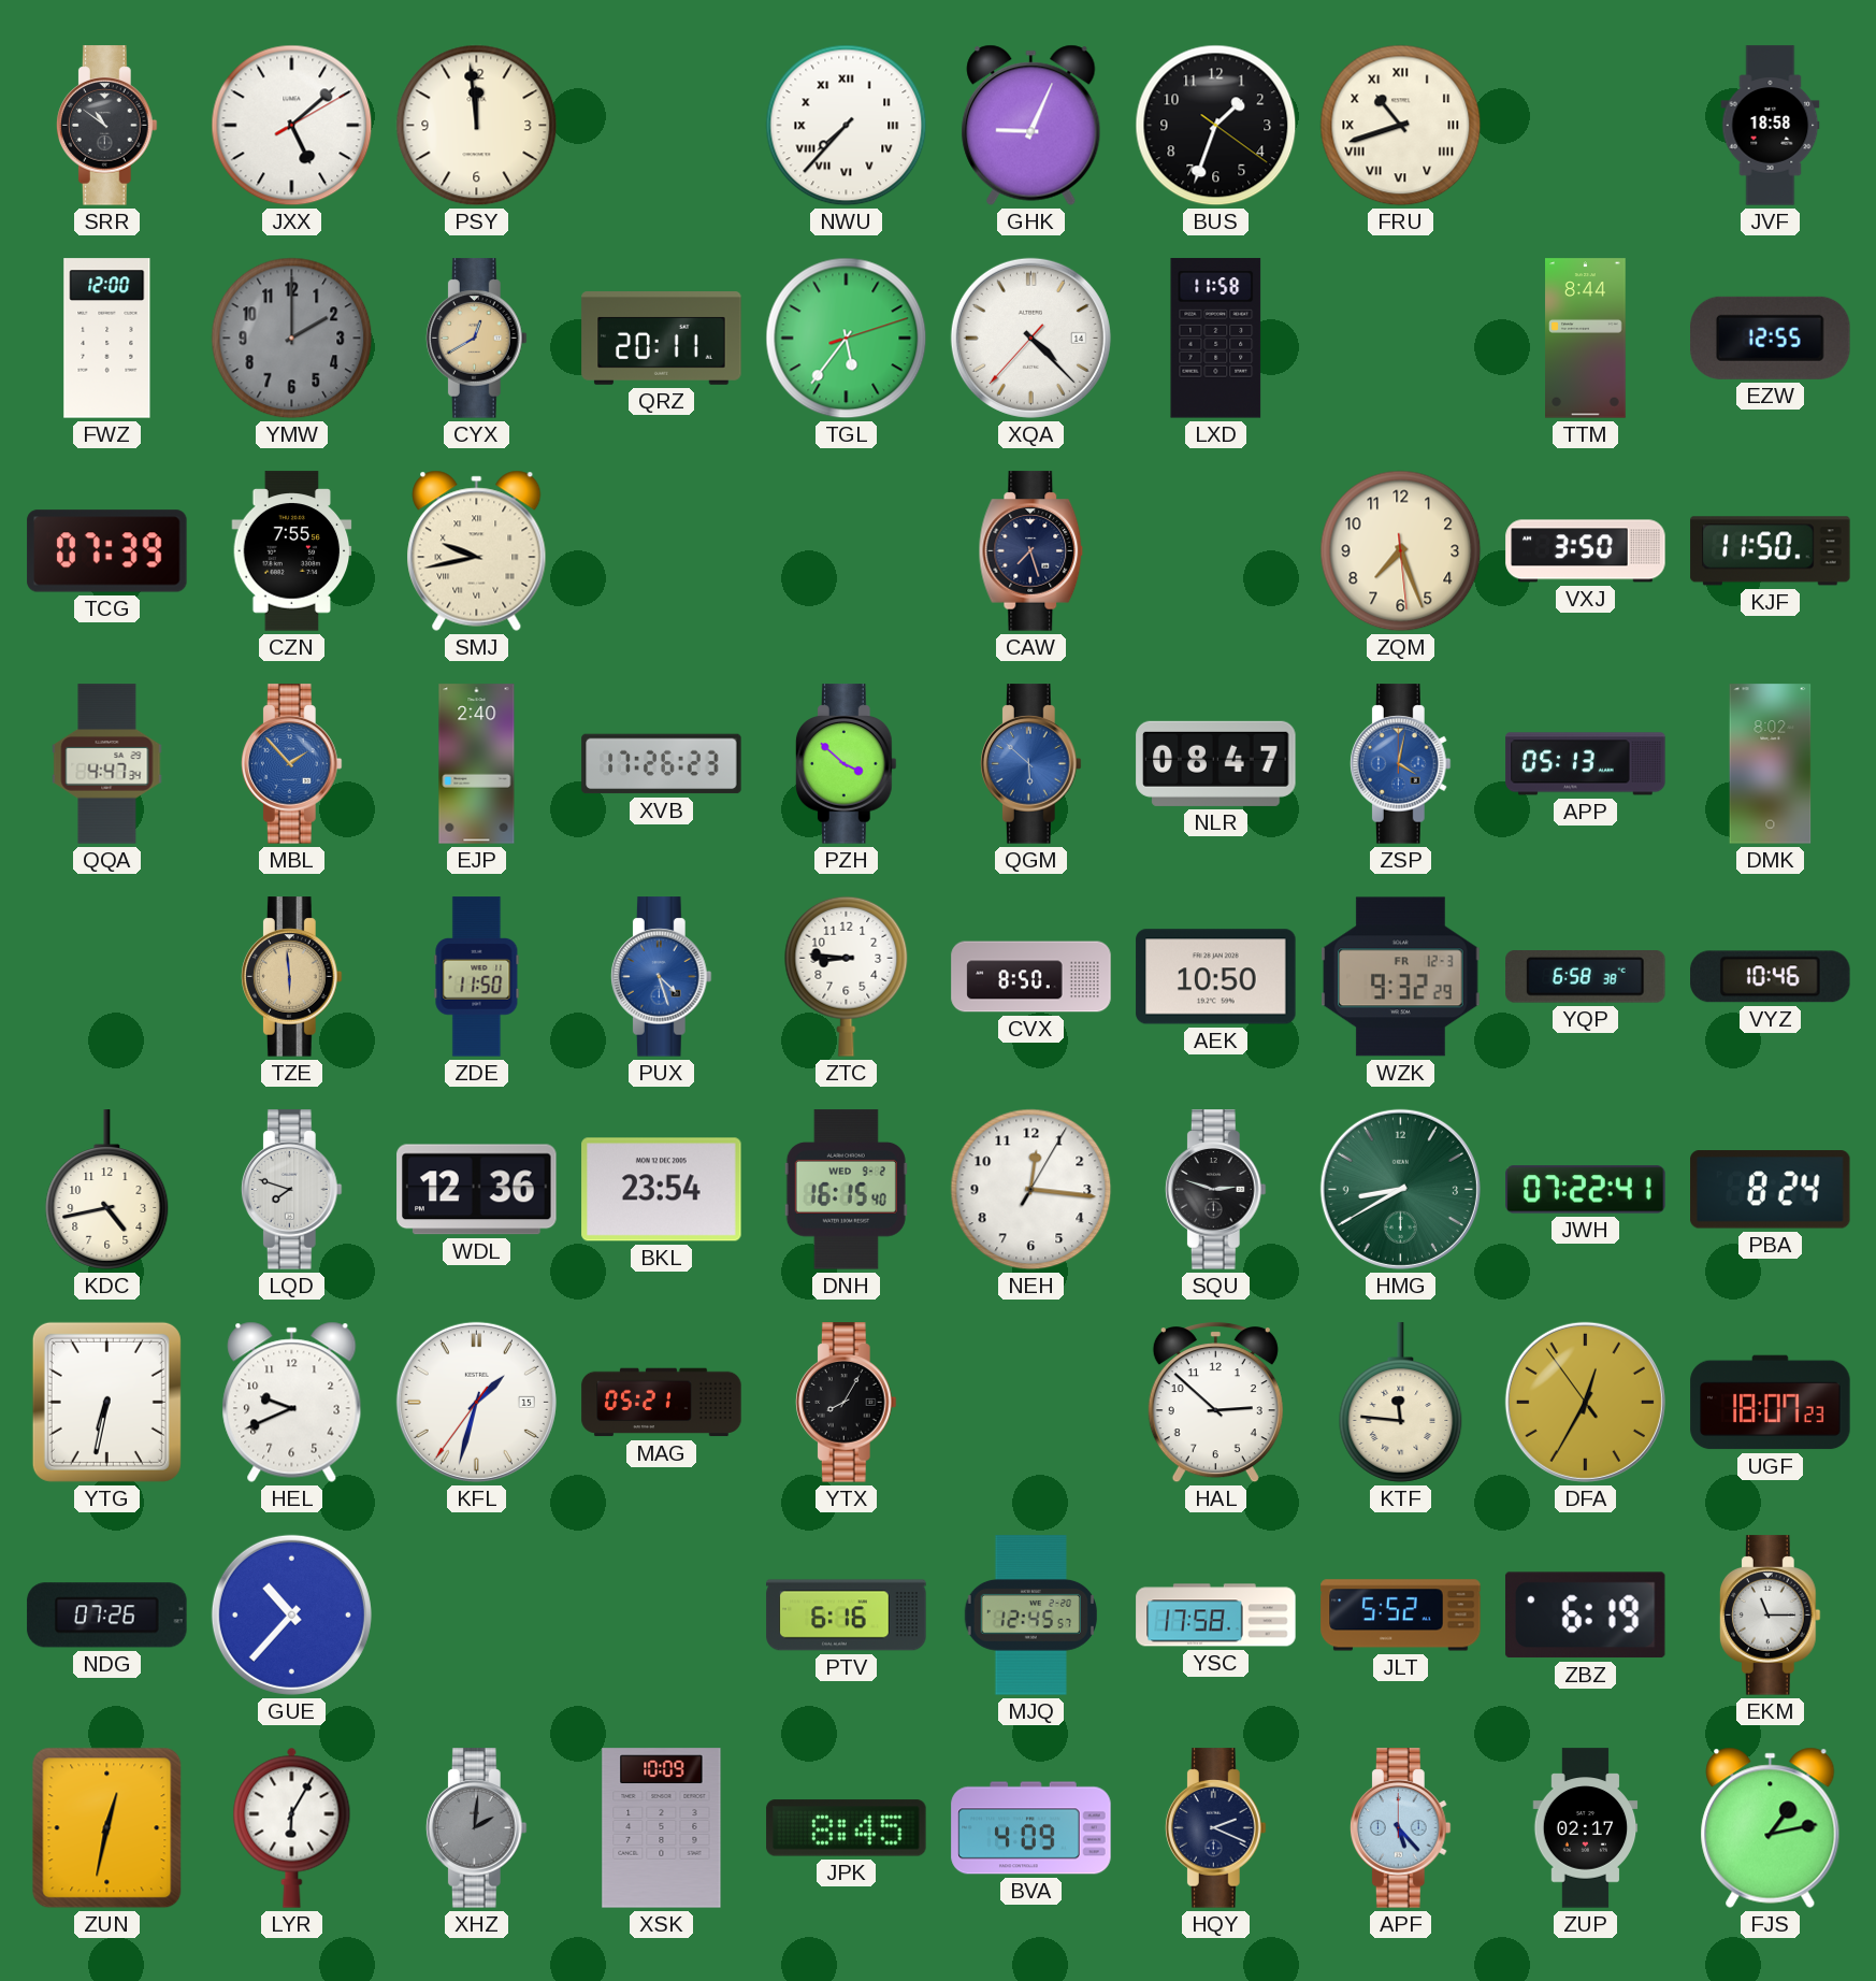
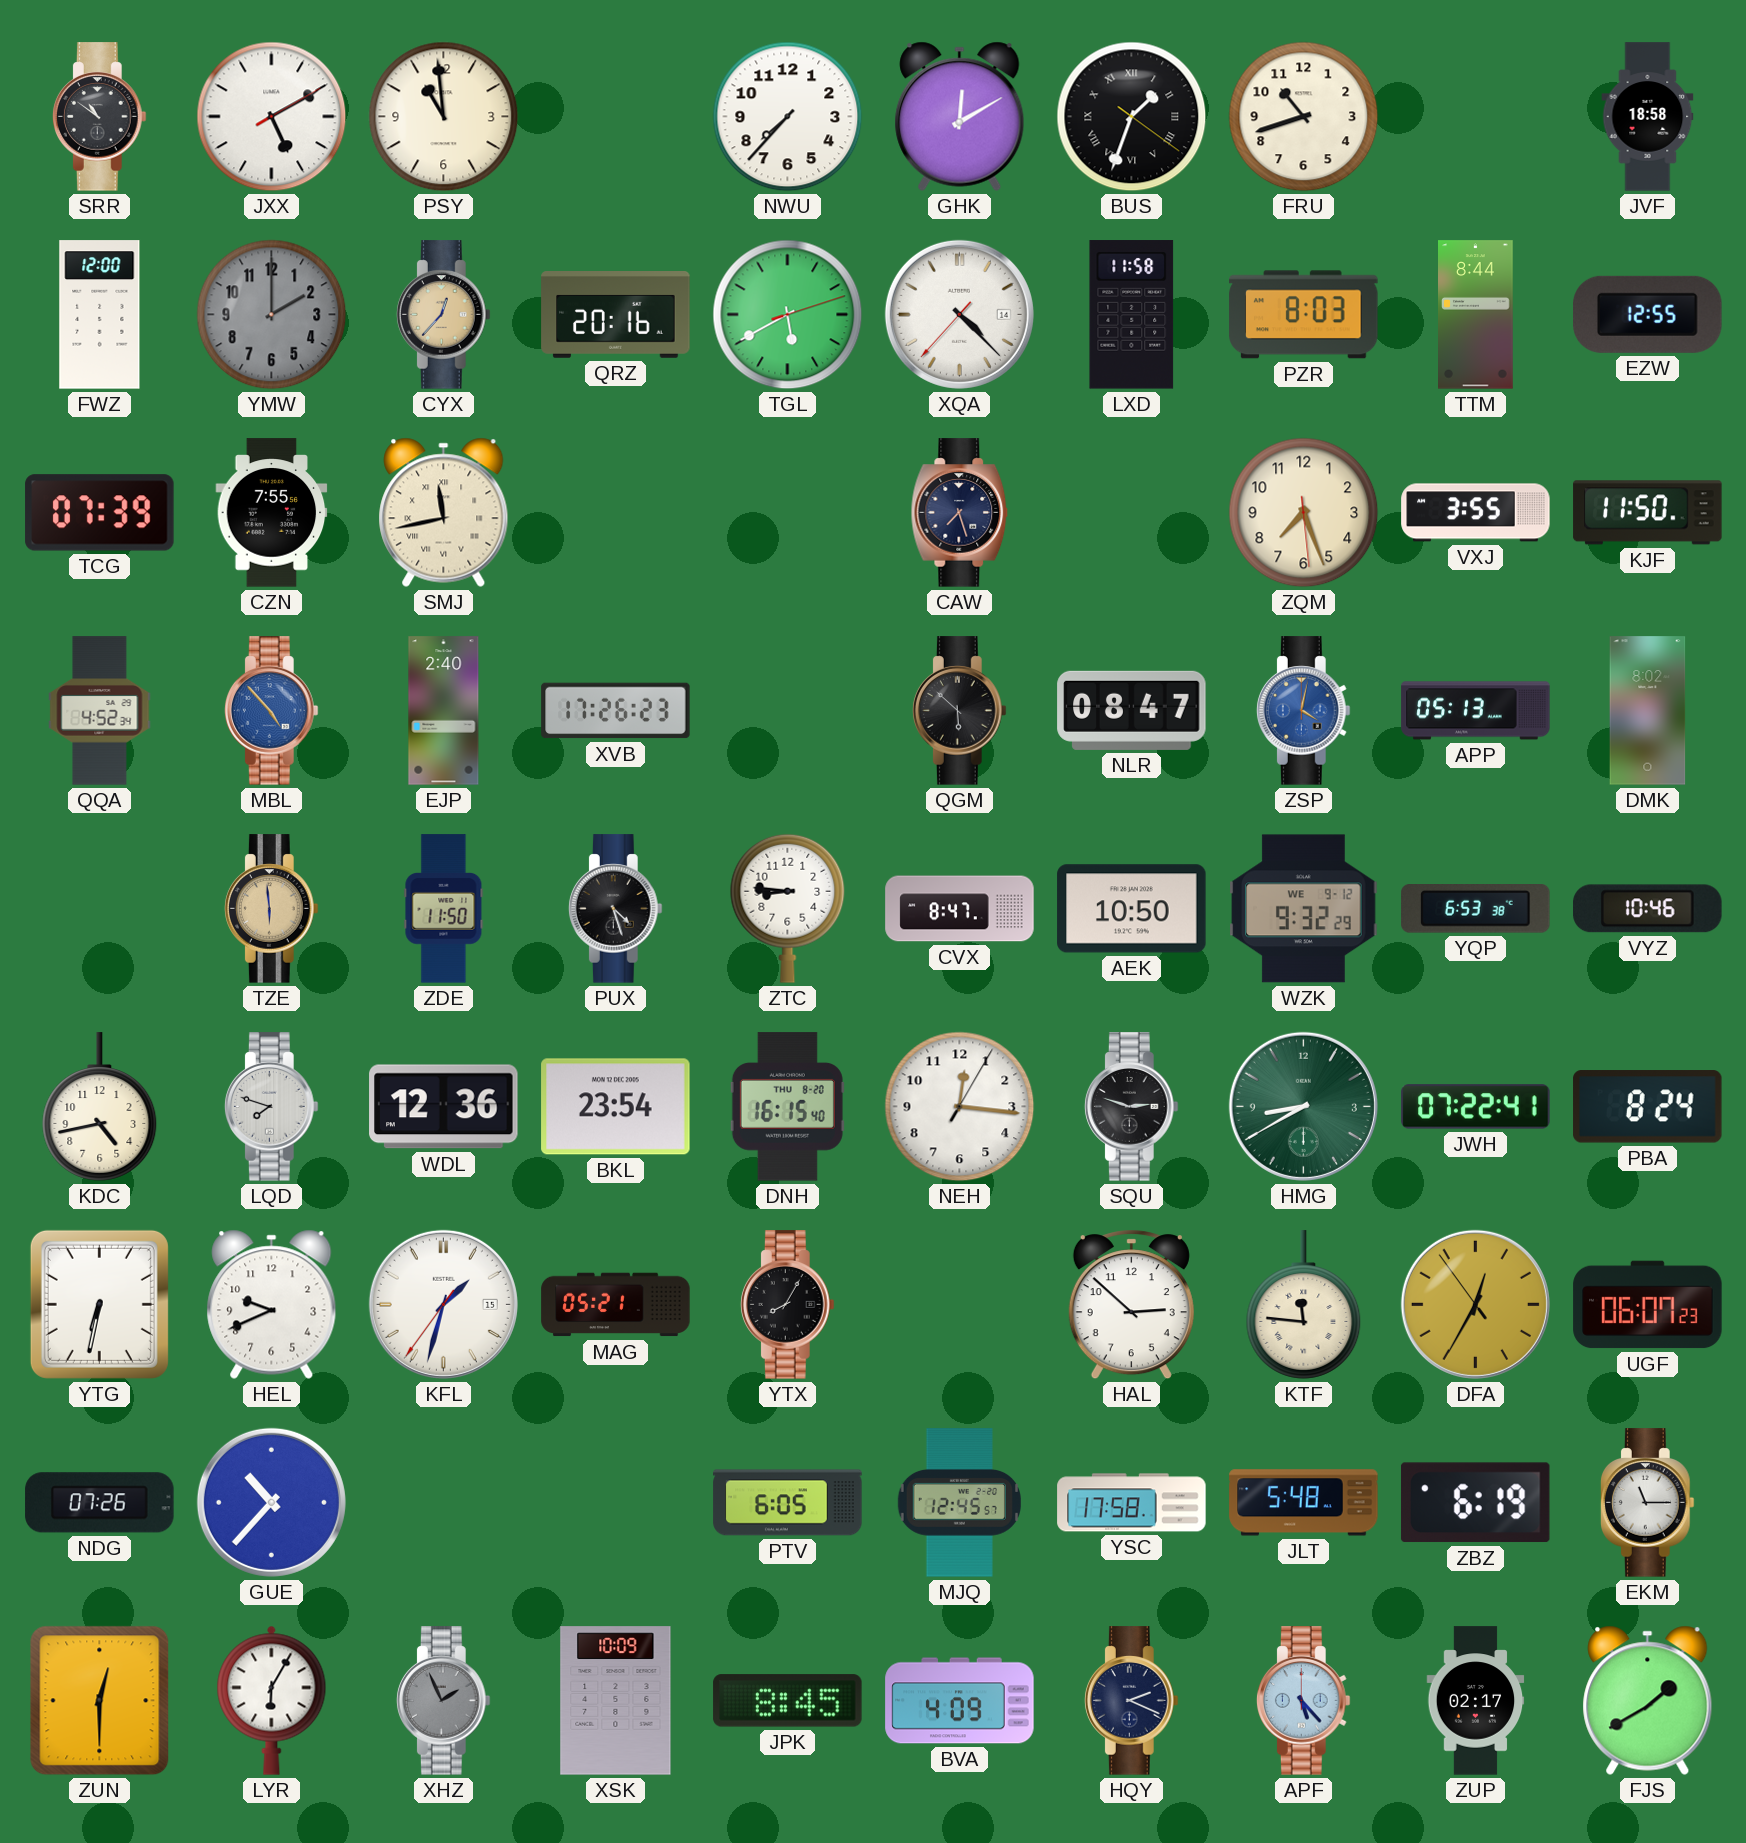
JXX: 5:08 -> 5:10 (272, 117)
PSY: 11:59 -> 10:59 (444, 117)
NWU numerals: Roman -> Arabic (788, 117)
GHK: 9:04 -> 12:10 (960, 116)
BUS numerals: Arabic -> Roman (1132, 117)
FRU numerals: Roman -> Arabic (1304, 117)
CYX: 12:40 -> 12:37 (443, 315)
QRZ: 20:11 -> 20:16 (616, 315)
TGL: 5:36 -> 5:40 (788, 315)
PZR: none -> 8:03 (1304, 315)
SMJ: 9:43 -> 11:43 (444, 512)
VXJ: 3:50 -> 3:55 (1476, 513)
QQA: 4:47 -> 4:52 (100, 711)
MBL: 1:53 -> 4:53 (271, 711)
PZH: 3:52 -> none (846, 764)
QGM dial: blue -> black (959, 711)
PUX dial: blue -> black (615, 909)
CVX: 8:50 -> 8:47 (960, 909)
WZK date: FR 12-3 -> WE 9-12 (1304, 909)
YQP: 6:58 -> 6:53 (1476, 909)
DNH date: WED 9-2 -> THU 8-20 (787, 1107)
UGF: 18:07 -> 06:07 (1648, 1305)
PTV: 6:16 -> 6:05 (788, 1503)
JLT: 5:52 -> 5:48 (1304, 1503)
ZUN: 12:32 -> 12:30 (100, 1701)
XHZ: 2:01 -> 1:56 (443, 1701)
FJS: 1:13 -> 1:40 (1648, 1700)
